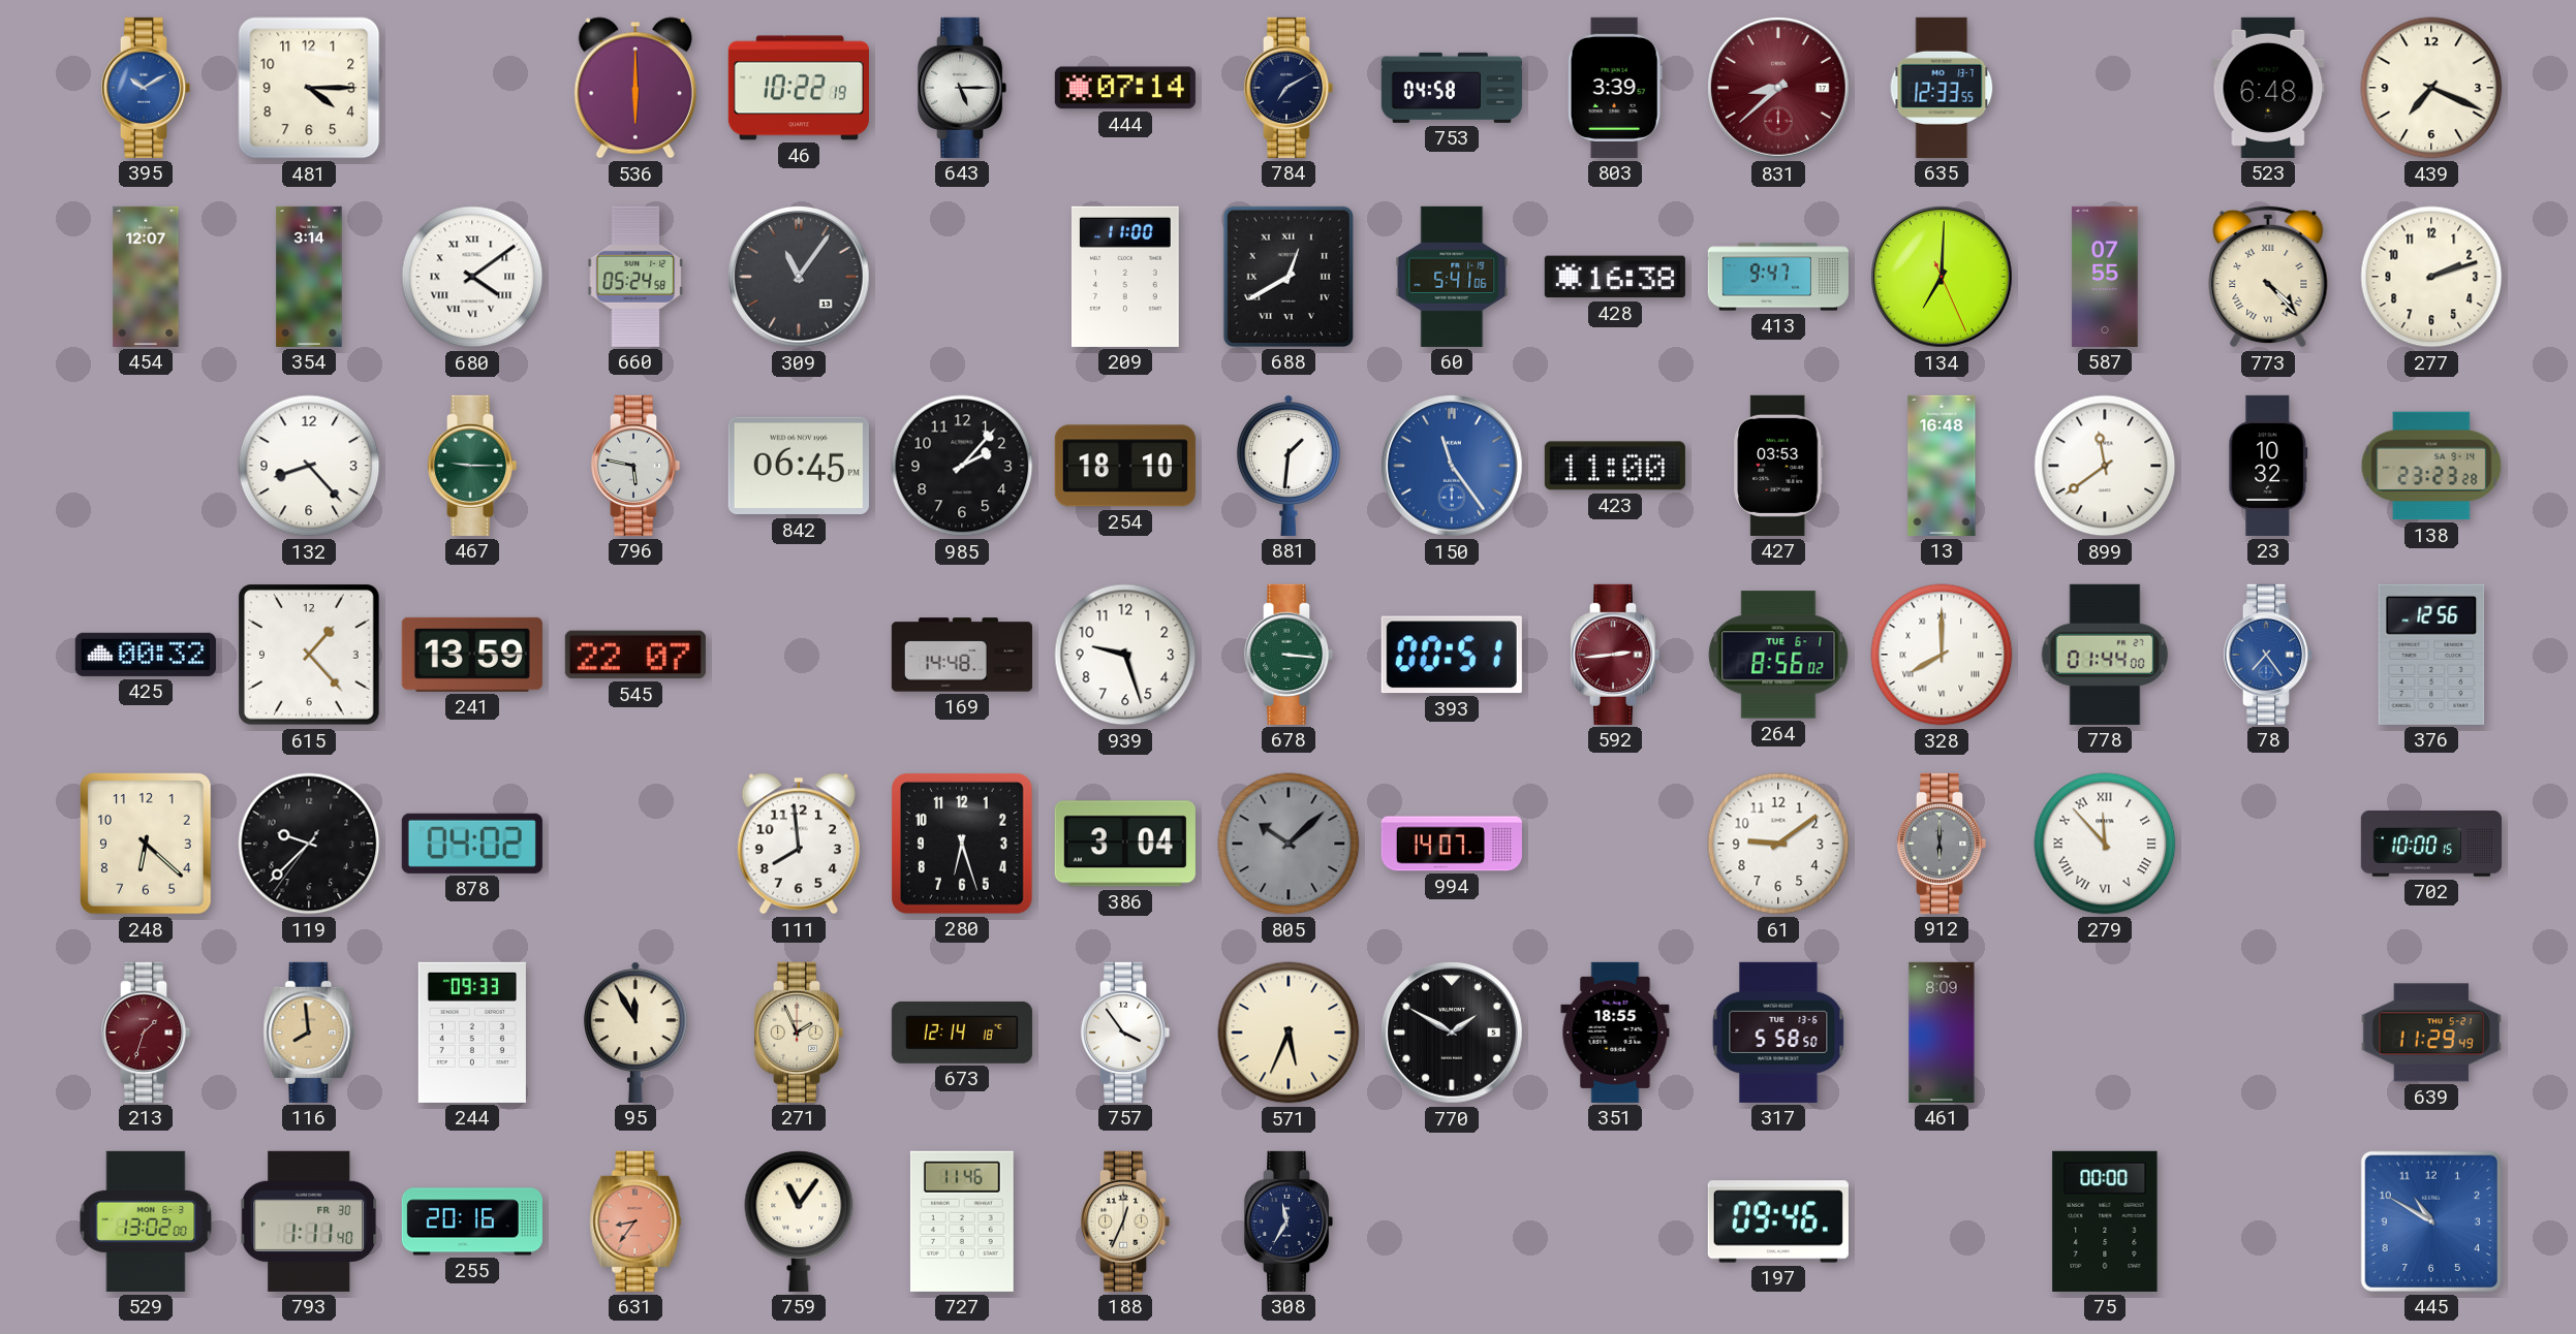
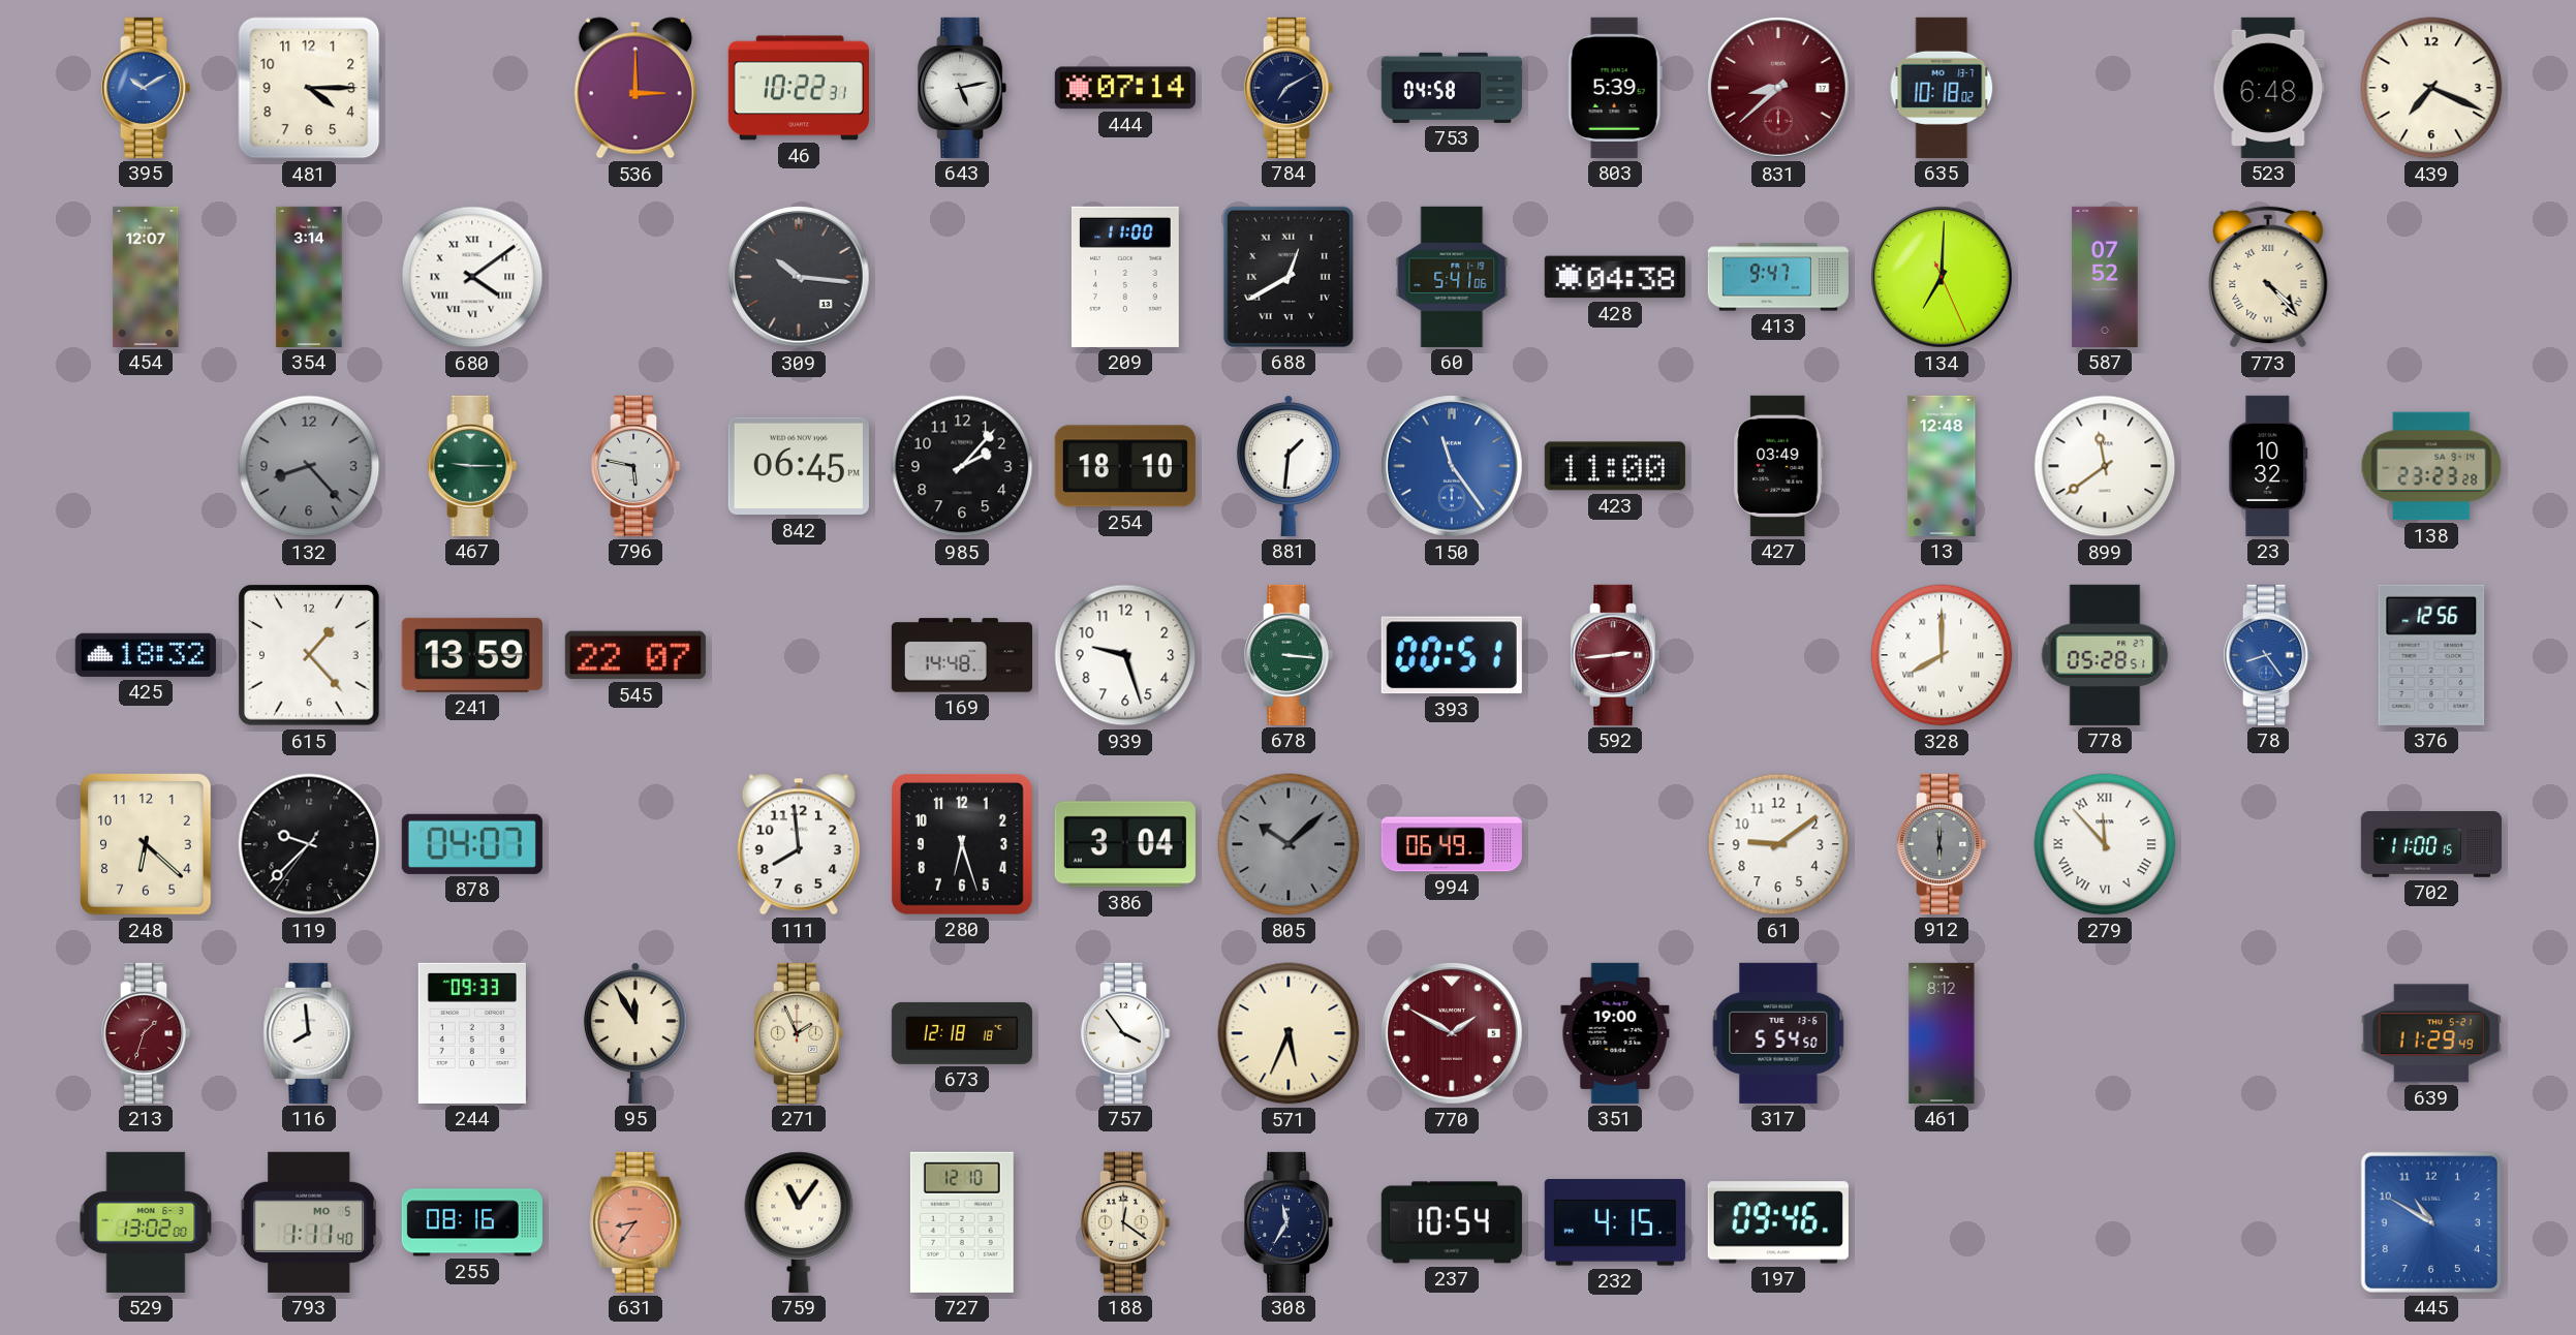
536: 6:00 -> 3:00 (635, 88)
46: 10:22:19 -> 10:22:31 (799, 88)
643: 5:15 -> 5:13 (962, 88)
803: 3:39 -> 5:39 (1615, 88)
635: 12:33 -> 10:18 (1942, 88)
660: 05:24 -> none (635, 277)
309: 11:06 -> 10:16 (800, 278)
428: 16:38 -> 04:38 (1615, 277)
587: 07:55 -> 07:52 (2105, 277)
277: 2:12 -> none (2431, 277)
132 dial: white -> grey (309, 466)
427: 03:53 -> 03:49 (1778, 466)
13: 16:48 -> 12:48 (1942, 466)
425: 00:32 -> 18:32 (146, 655)
264: 8:56 -> none (1778, 655)
778: 01:44 -> 05:28 (2105, 655)
78: 7:24 -> 8:24 (2268, 655)
878: 04:02 -> 04:07 (472, 844)
994: 14:07 -> 06:49 (1452, 844)
702: 10:00 -> 11:00 (2431, 845)
116 dial: champagne -> white (309, 1033)
673: 12:14 -> 12:18 (962, 1033)
770 dial: black -> burgundy (1453, 1034)
351: 18:55 -> 19:00 (1615, 1033)
317: 5:58 -> 5:54 (1778, 1033)
461: 8:09 -> 8:12 (1942, 1033)
793 date: FR 30 -> MO 5 (310, 1222)
255: 20:16 -> 08:16 (472, 1222)
727: 11:46 -> 12:10 (962, 1222)
188: 12:34 -> 12:21 (1125, 1222)
237: none -> 10:54 (1452, 1222)
232: none -> 4:15 (1615, 1222)
75: 00:00 -> none (2105, 1221)
